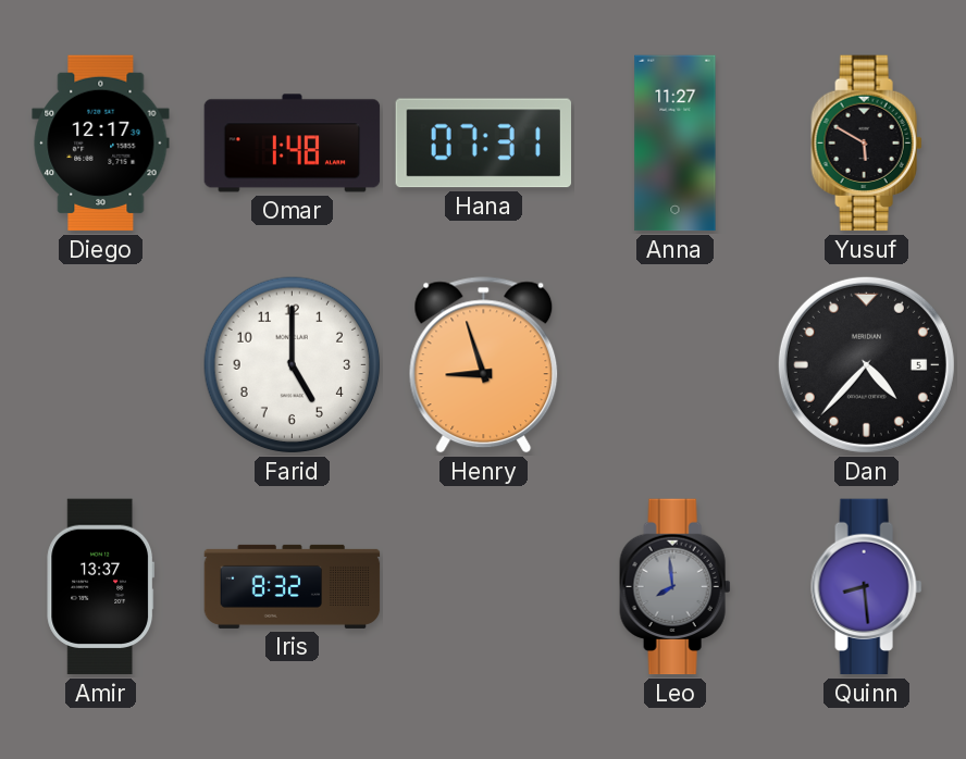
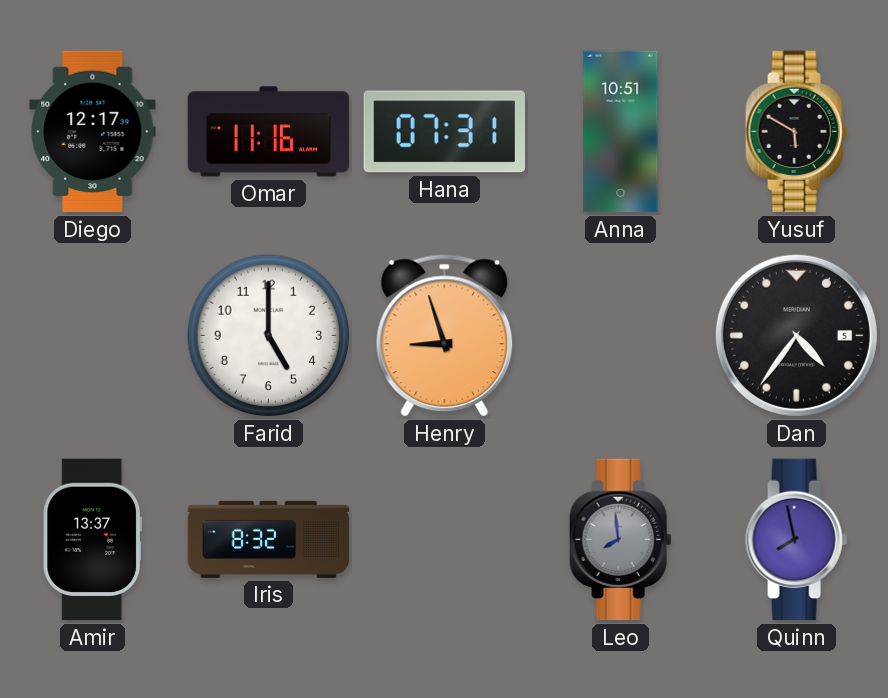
Omar: 1:48 -> 11:16 (269, 132)
Anna: 11:27 -> 10:51 (621, 132)
Dan: 4:37 -> 4:36 (796, 335)
Quinn: 8:29 -> 7:58 (797, 540)
